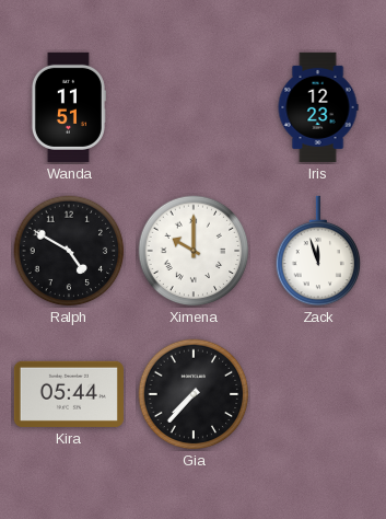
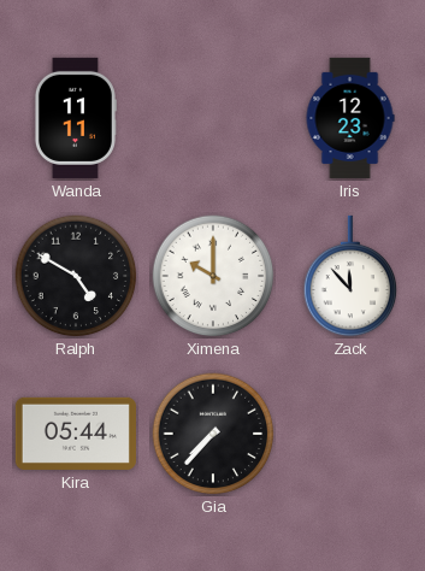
Wanda: 11:51 -> 11:11 (75, 118)
Zack: 11:57 -> 11:53 (350, 276)
